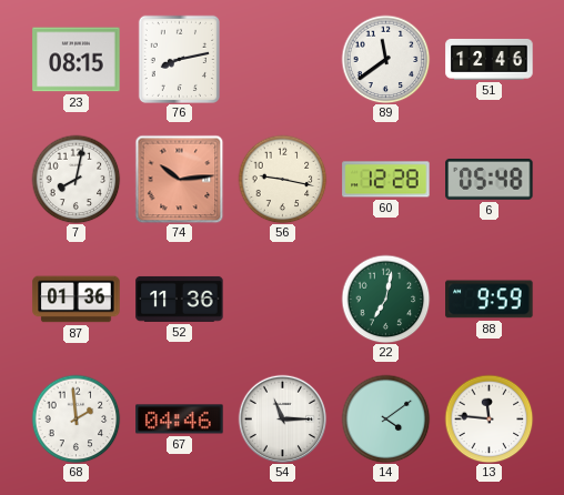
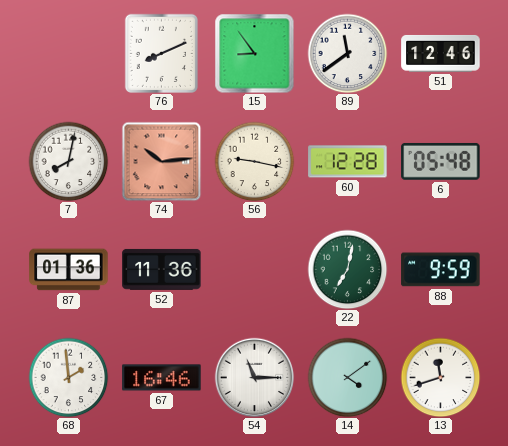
23: 08:15 -> none (77, 60)
76: 8:13 -> 8:11 (161, 53)
15: none -> 8:54 (254, 53)
67: 04:46 -> 16:46 (162, 378)
13: 11:46 -> 11:42 (440, 377)
